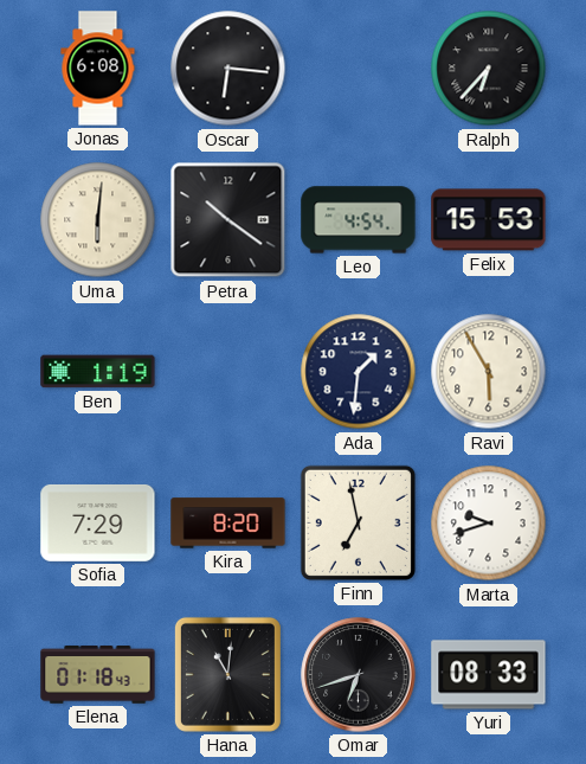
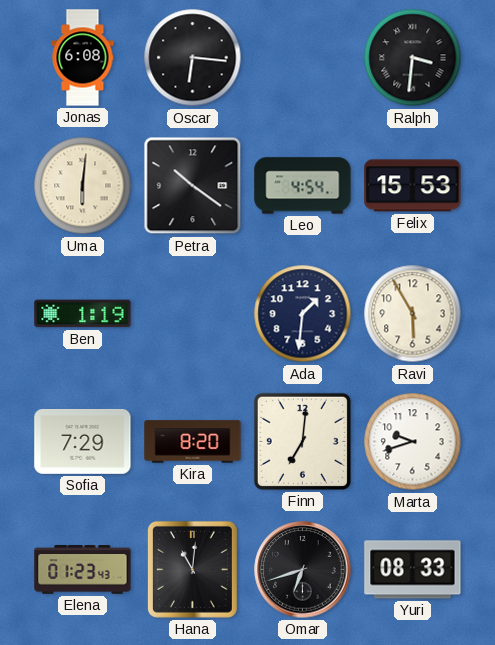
Ralph: 6:37 -> 3:31 (413, 58)
Finn: 6:58 -> 7:01 (302, 441)
Elena: 01:18 -> 01:23 (83, 570)
